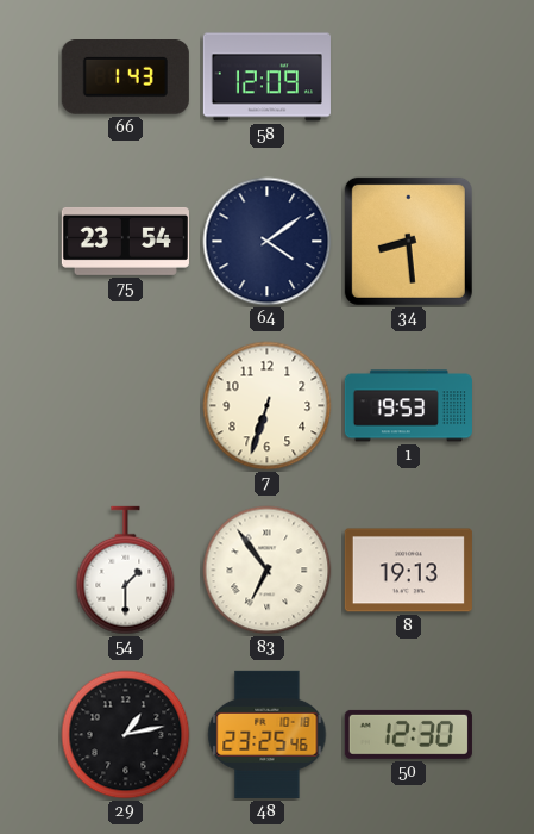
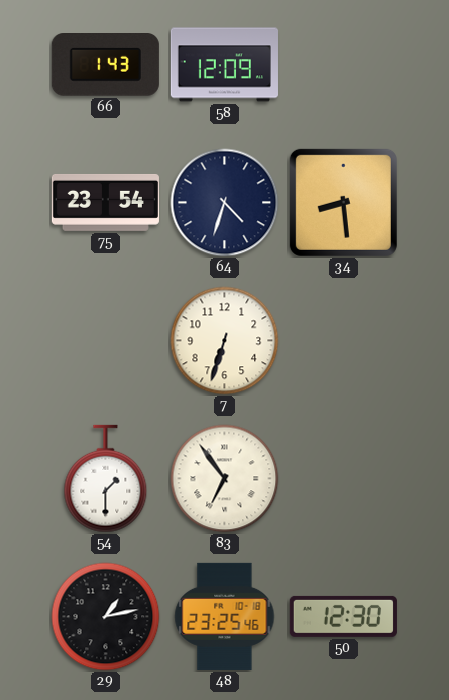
64: 4:09 -> 4:33 (225, 203)
1: 19:53 -> none (408, 406)
8: 19:13 -> none (408, 571)
